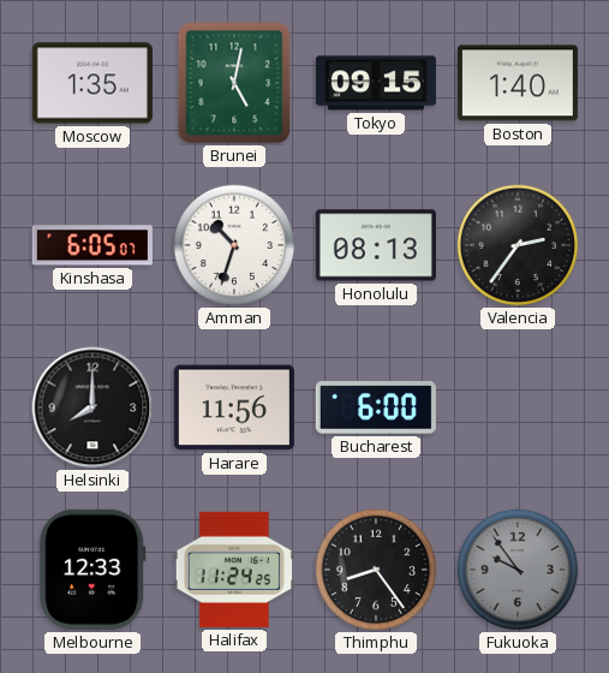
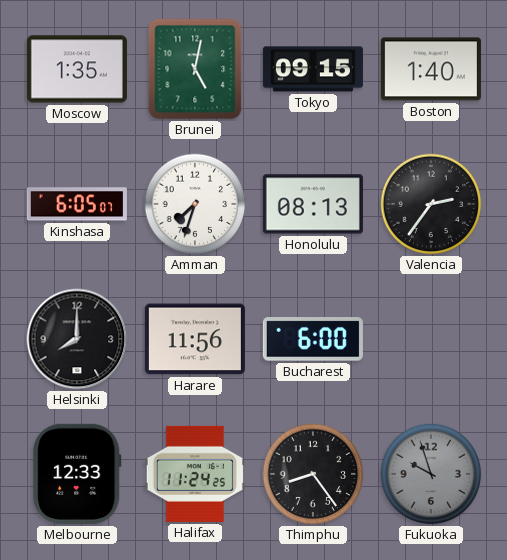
Amman: 10:33 -> 7:33 (195, 204)
Fukuoka: 9:54 -> 9:57 (431, 474)
